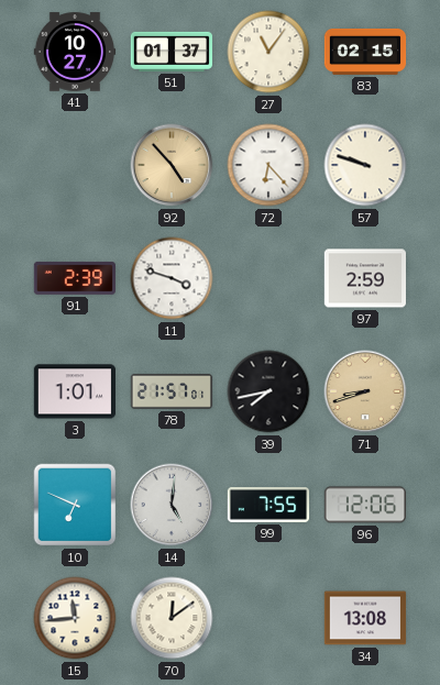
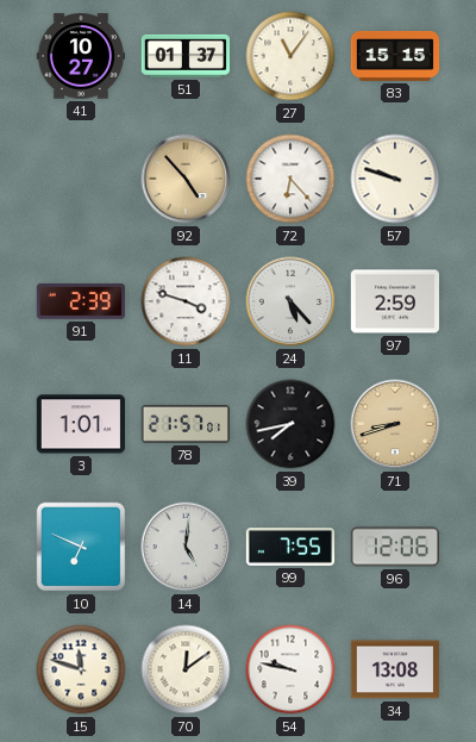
83: 02:15 -> 15:15 (395, 56)
24: none -> 5:23 (290, 301)
15: 11:44 -> 11:48 (81, 669)
54: none -> 9:47 (290, 669)
